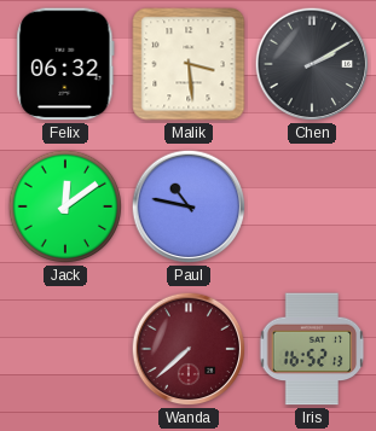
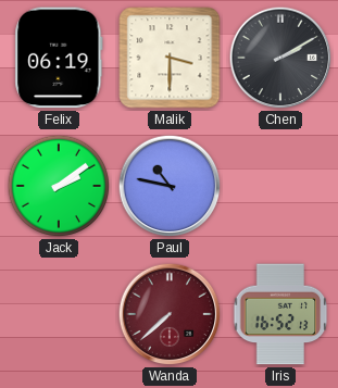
Felix: 06:32 -> 06:19 (59, 58)
Malik: 3:29 -> 3:30 (170, 58)
Jack: 12:09 -> 2:09 (59, 186)
